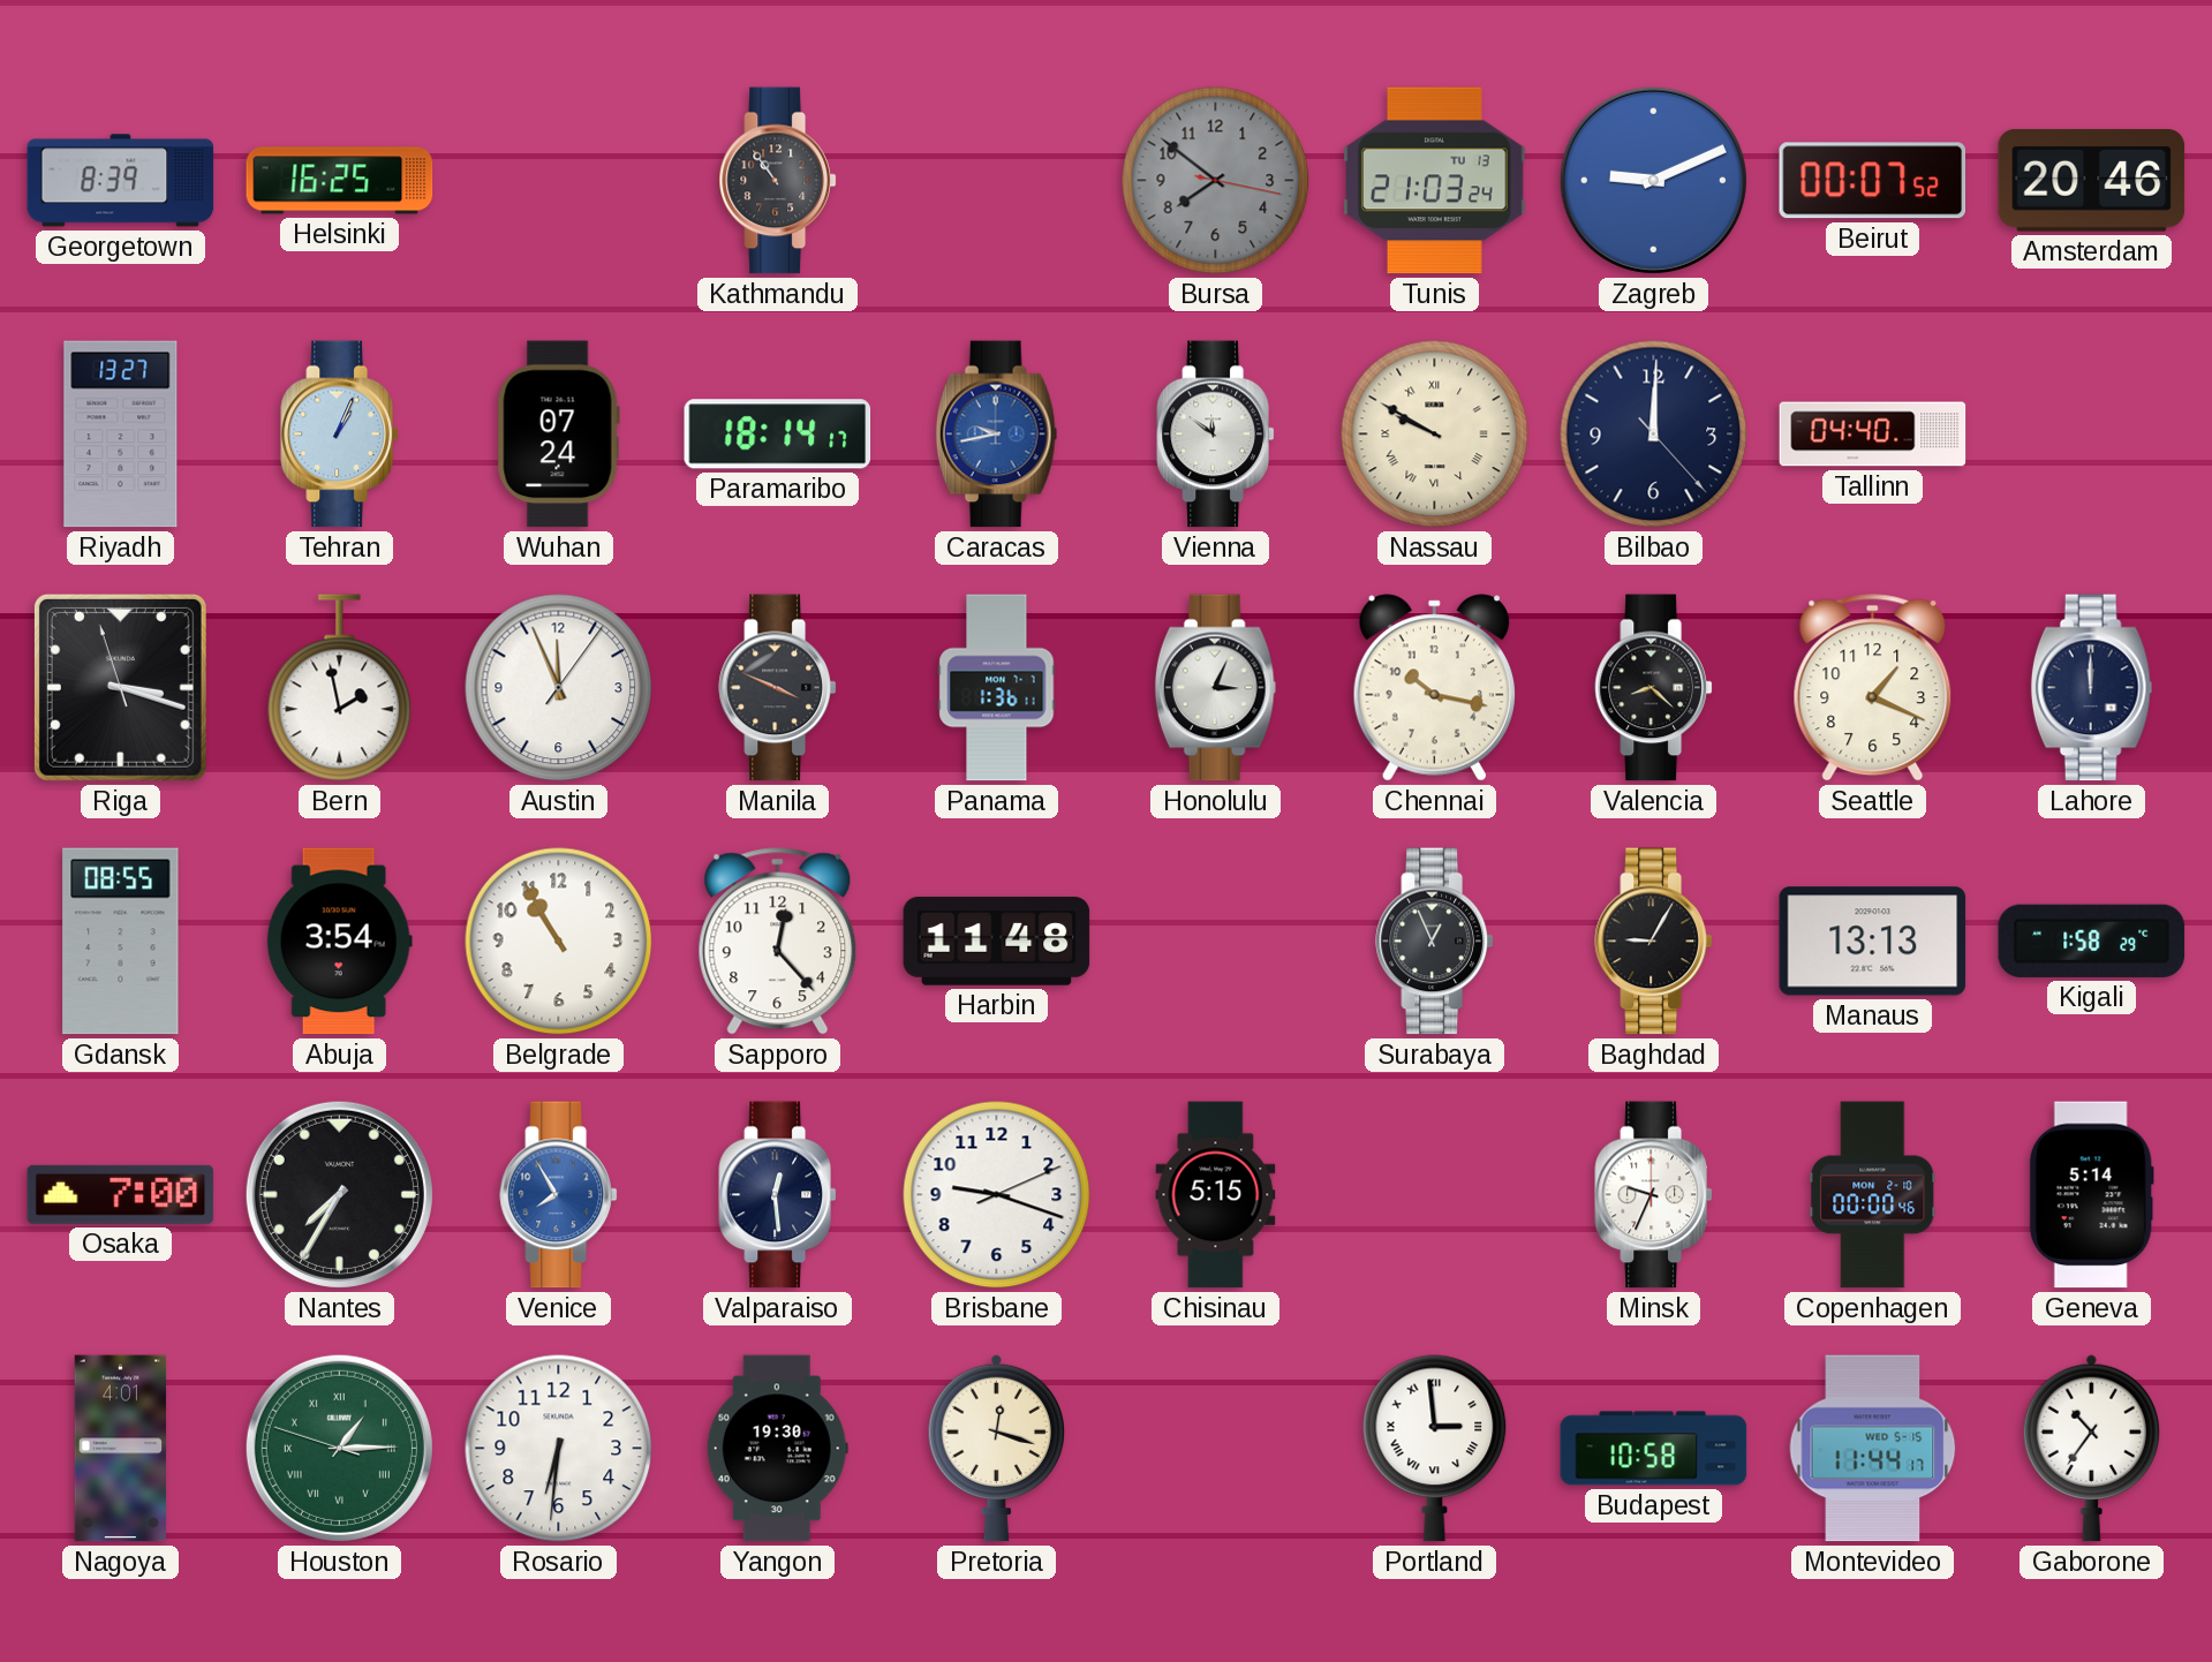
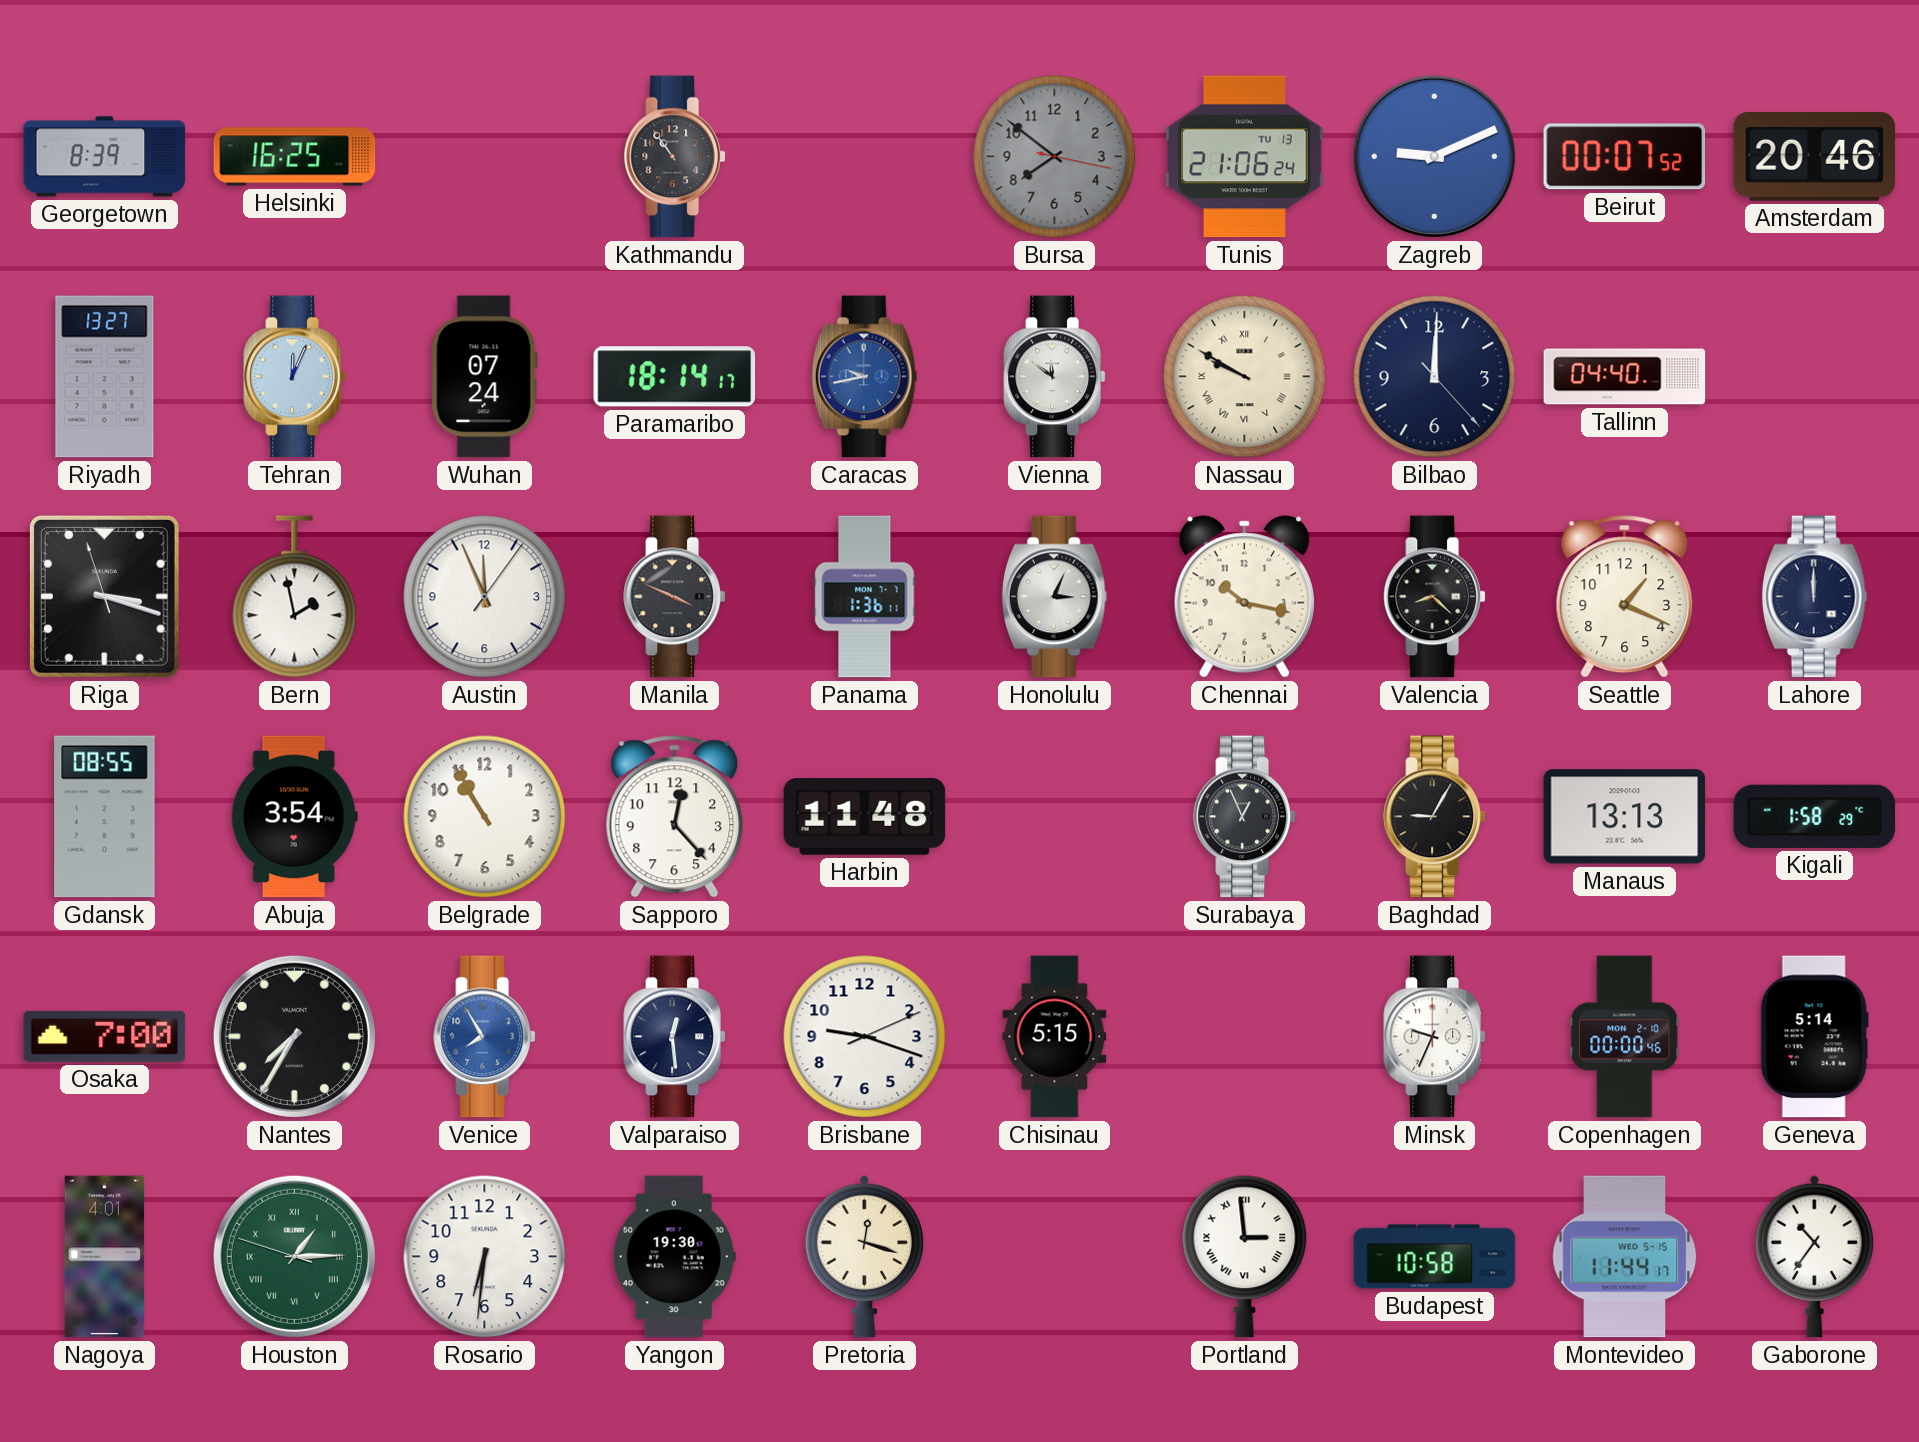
Tunis: 21:03 -> 21:06 (1245, 157)
Tehran: 1:04 -> 12:04 (295, 377)
